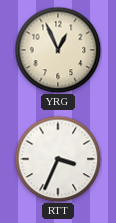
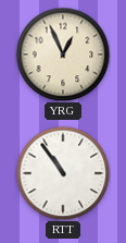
RTT: 3:34 -> 10:54 (63, 173)
